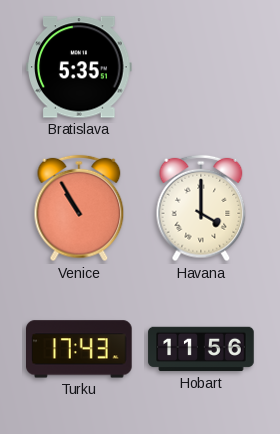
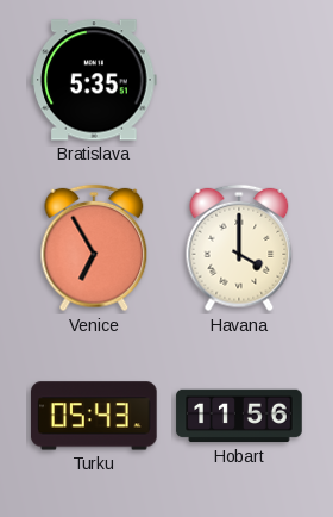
Venice: 10:55 -> 6:55 (94, 248)
Turku: 17:43 -> 05:43 (95, 416)
